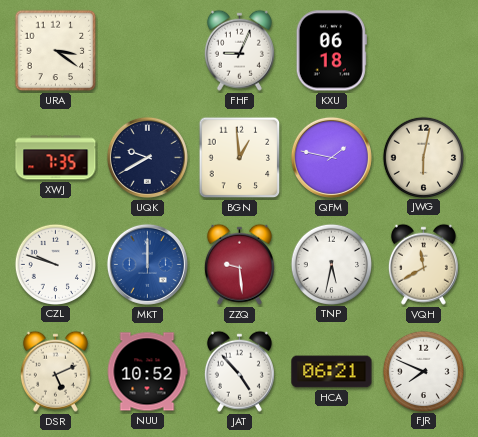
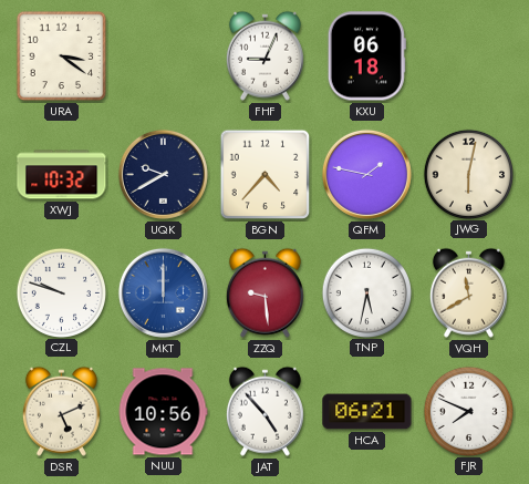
XWJ: 7:35 -> 10:32 (62, 175)
BGN: 12:59 -> 4:37 (266, 175)
NUU: 10:52 -> 10:56 (163, 412)
